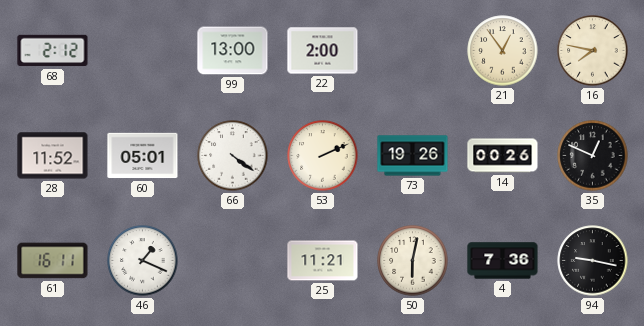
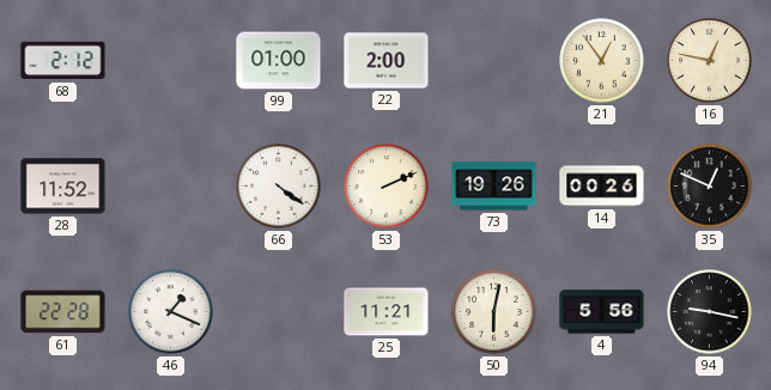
99: 13:00 -> 01:00 (279, 61)
16: 7:47 -> 12:47 (710, 61)
60: 05:01 -> none (143, 156)
61: 16:11 -> 22:28 (63, 312)
4: 7:36 -> 5:56 (602, 312)
